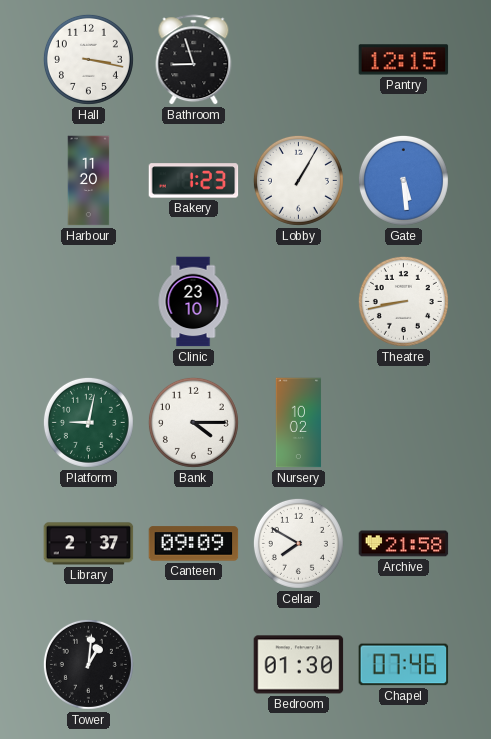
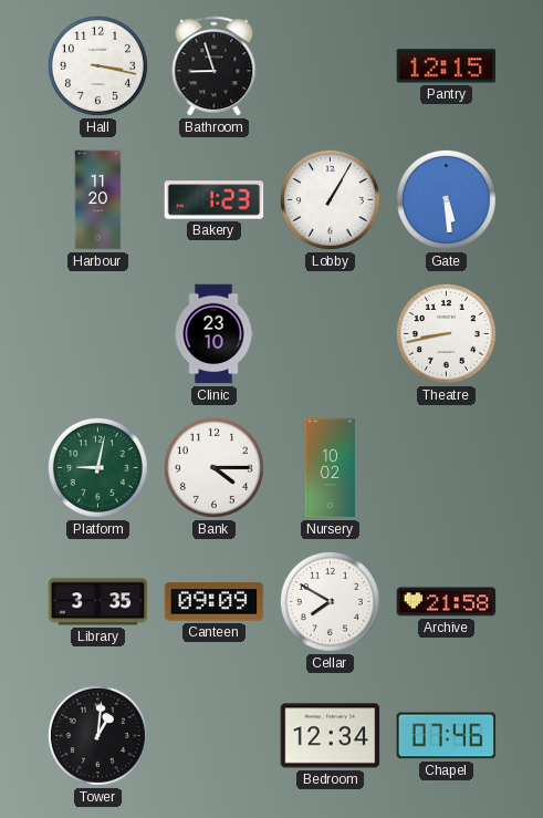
Library: 2:37 -> 3:35 (98, 602)
Bedroom: 01:30 -> 12:34 (331, 736)
